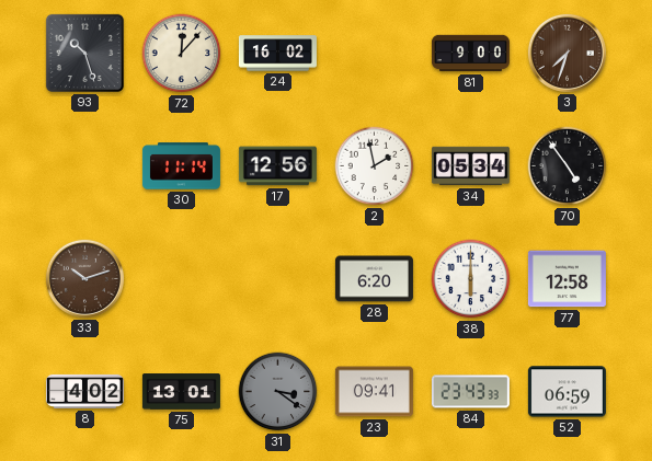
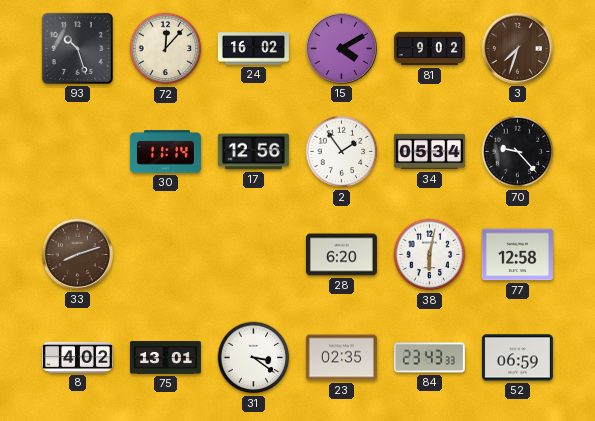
15: none -> 4:10 (341, 48)
81: 9:00 -> 9:02 (429, 49)
2: 1:58 -> 1:54 (342, 152)
70: 4:54 -> 9:23 (518, 152)
33: 10:12 -> 8:12 (77, 254)
38: 6:00 -> 6:02 (430, 255)
31 dial: grey -> white (254, 358)
23: 09:41 -> 02:35 (341, 358)
